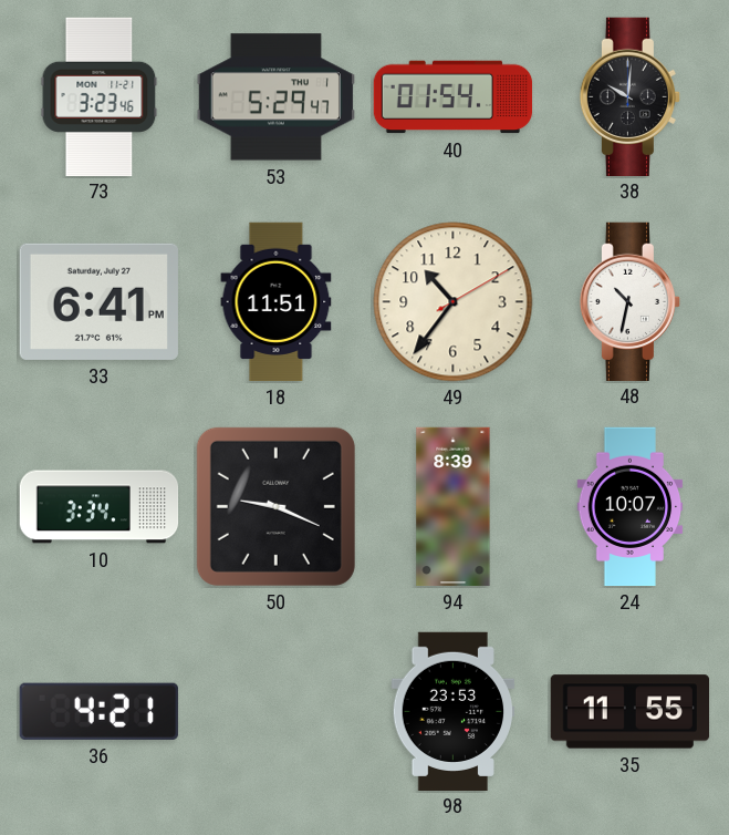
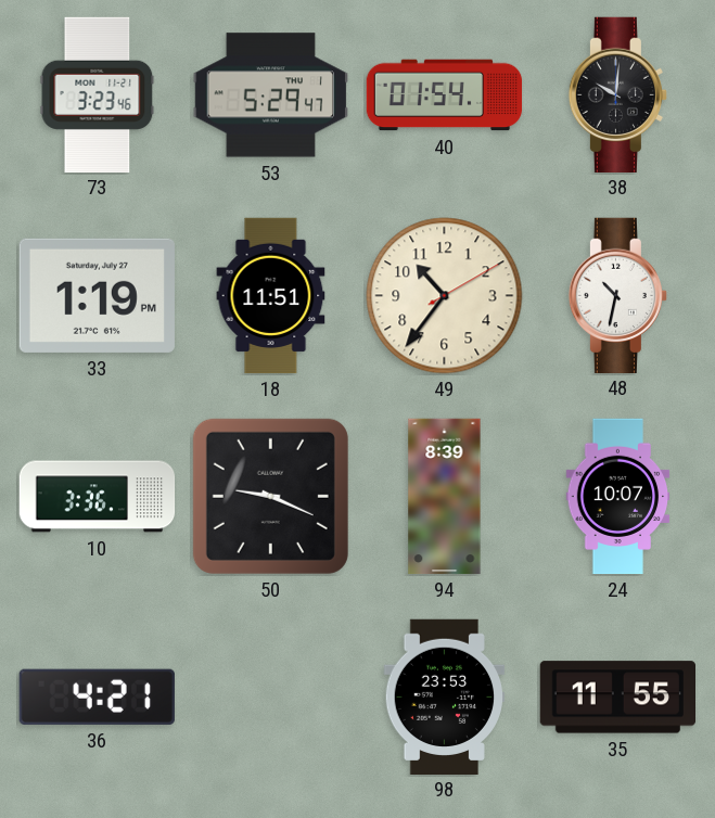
33: 6:41 -> 1:19 (97, 295)
10: 3:34 -> 3:36 (98, 497)
